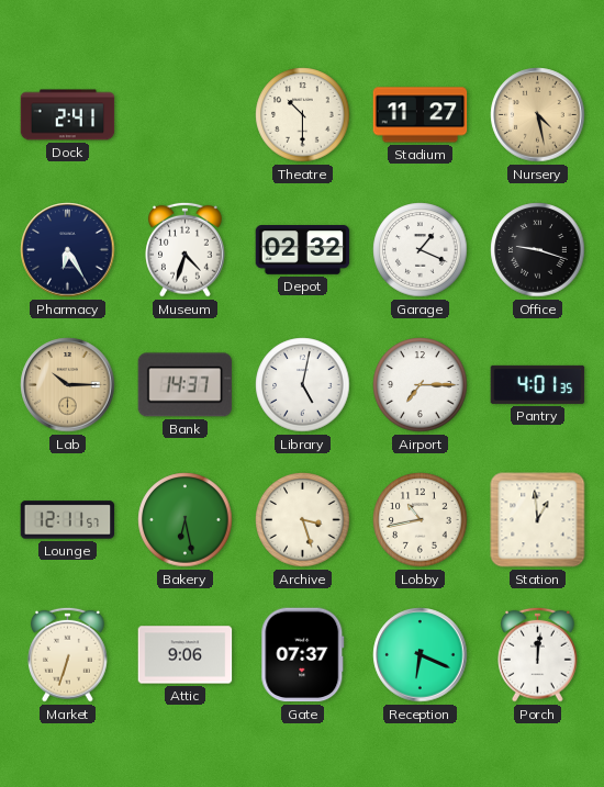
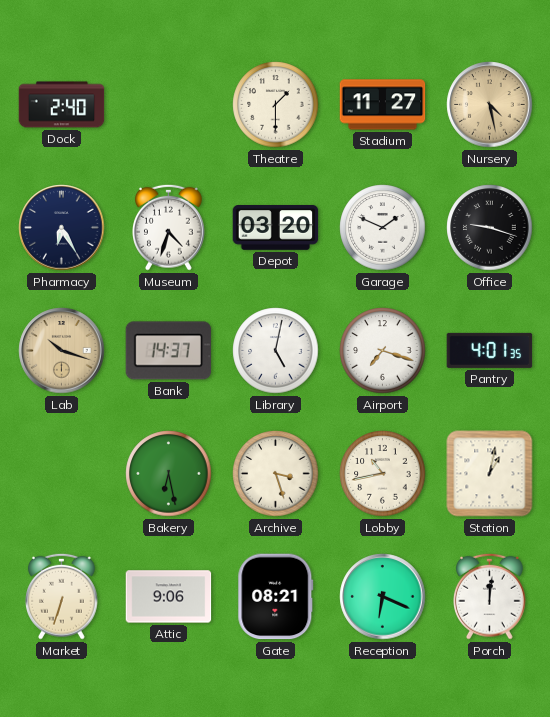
Dock: 2:41 -> 2:40 (62, 105)
Theatre: 10:30 -> 1:30 (276, 105)
Depot: 02:32 -> 03:20 (276, 228)
Garage: 1:19 -> 1:49 (383, 228)
Lab: 10:15 -> 10:18 (62, 351)
Airport: 7:15 -> 7:18 (383, 351)
Lounge: 12:11 -> none (68, 520)
Station: 12:59 -> 1:02 (490, 474)
Gate: 07:37 -> 08:21 (276, 597)
